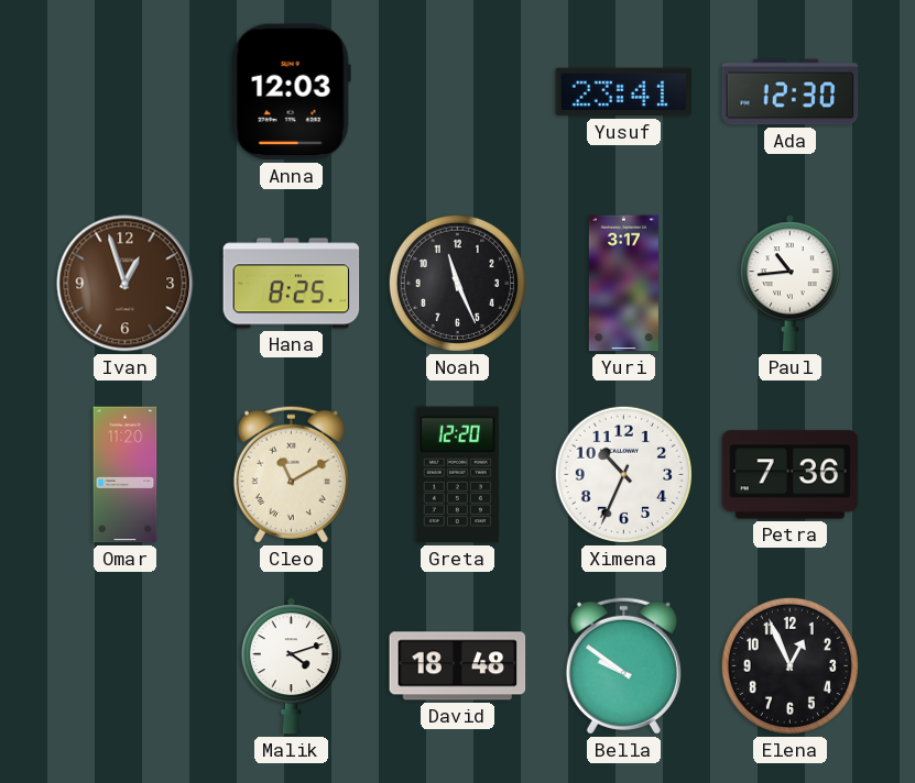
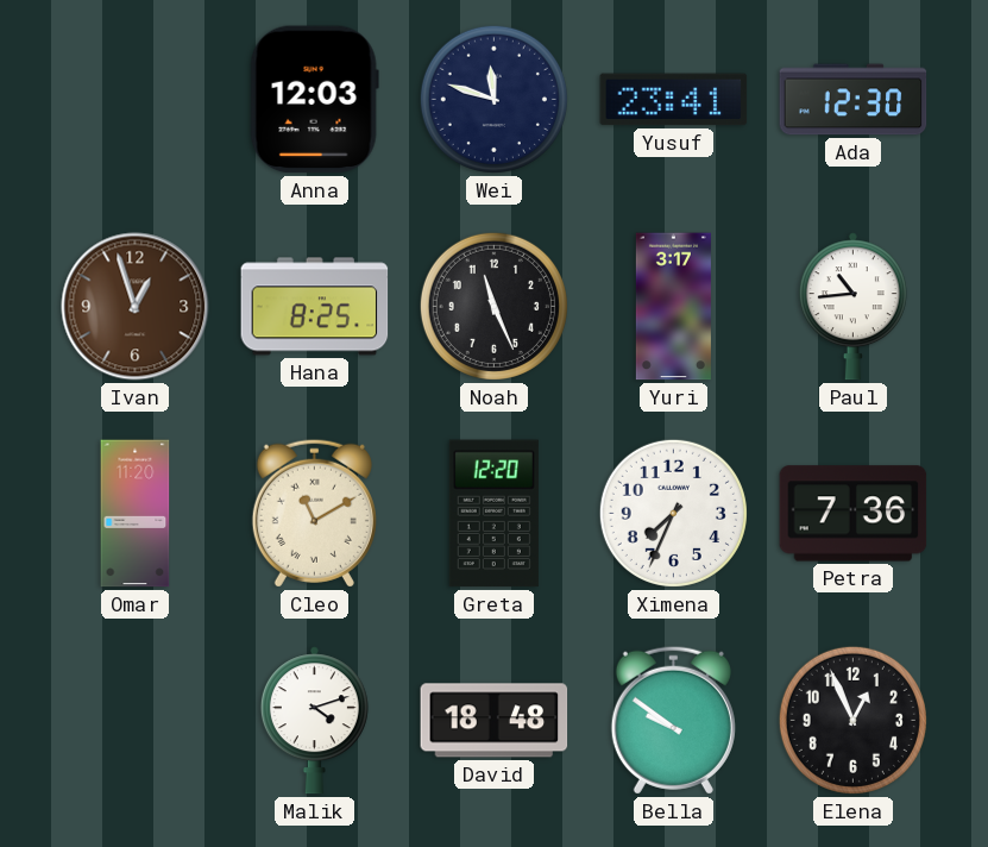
Wei: none -> 11:48 (493, 99)
Ximena: 10:34 -> 7:34 (673, 513)
